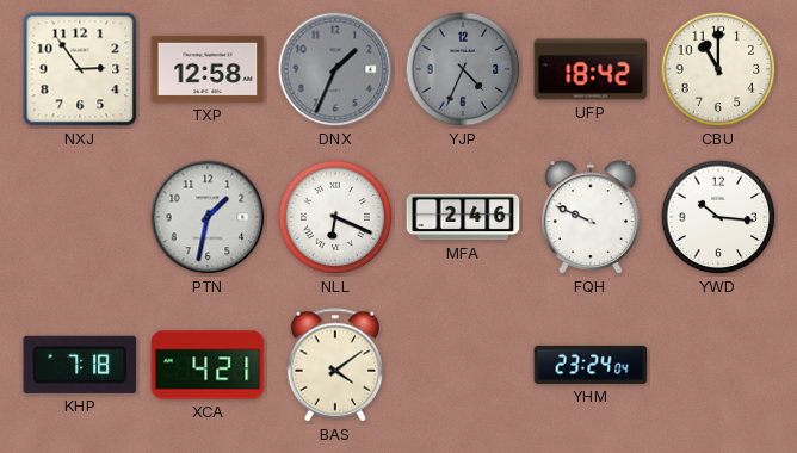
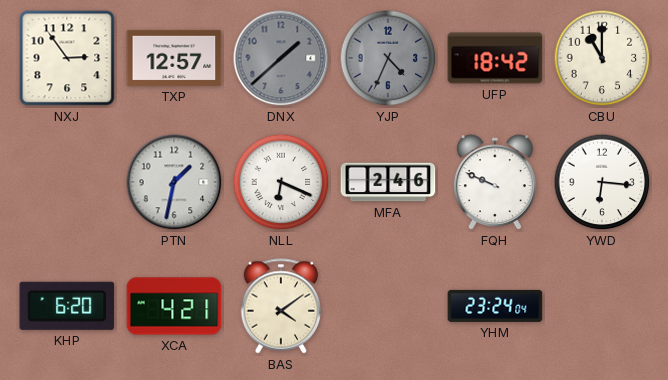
TXP: 12:58 -> 12:57 (174, 58)
DNX: 1:34 -> 1:38 (281, 58)
YWD: 10:16 -> 6:16 (602, 182)
KHP: 7:18 -> 6:20 (67, 306)
